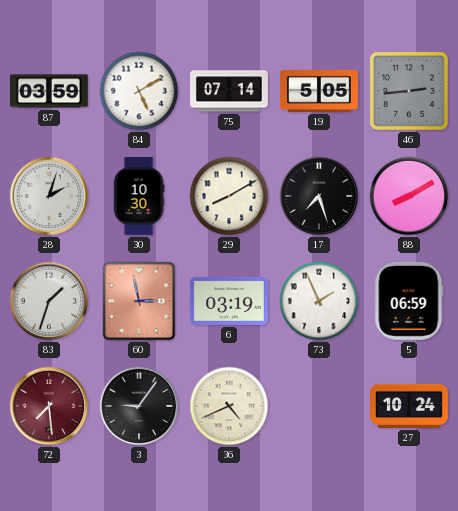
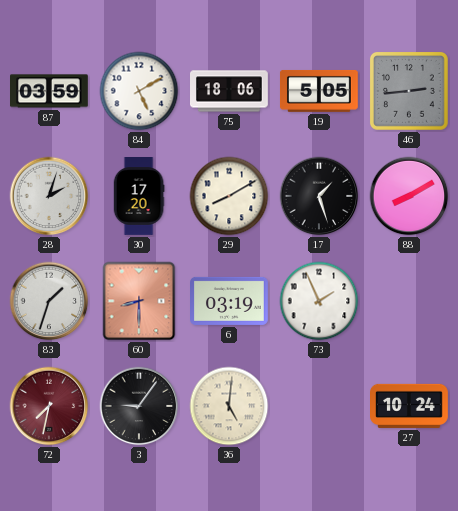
75: 07:14 -> 18:06 (230, 91)
30: 10:30 -> 17:20 (139, 197)
17: 7:27 -> 1:27 (319, 196)
60: 2:58 -> 8:30 (139, 301)
5: 06:59 -> none (409, 301)
72: 7:29 -> 7:32 (49, 406)
36: 4:41 -> 5:01 (229, 406)
